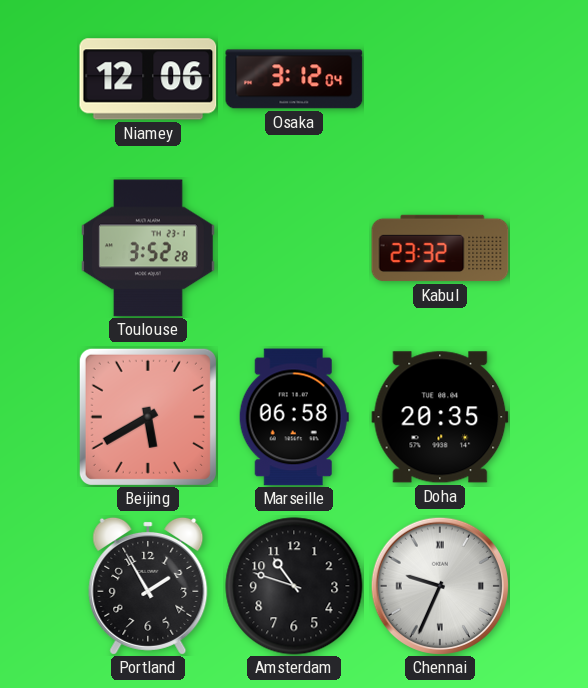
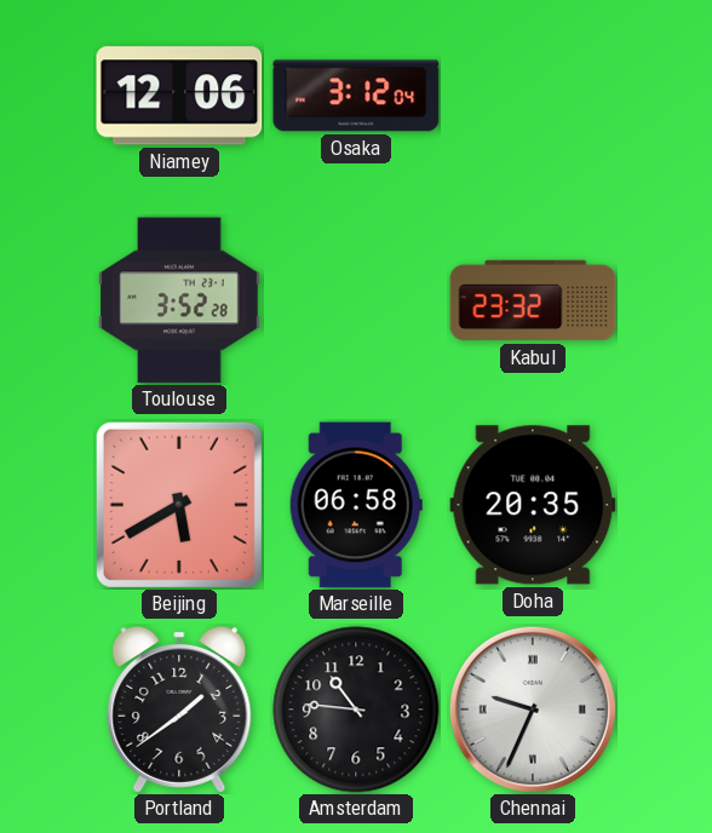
Portland: 1:55 -> 1:39 (179, 710)
Amsterdam: 10:48 -> 10:46 (356, 710)
